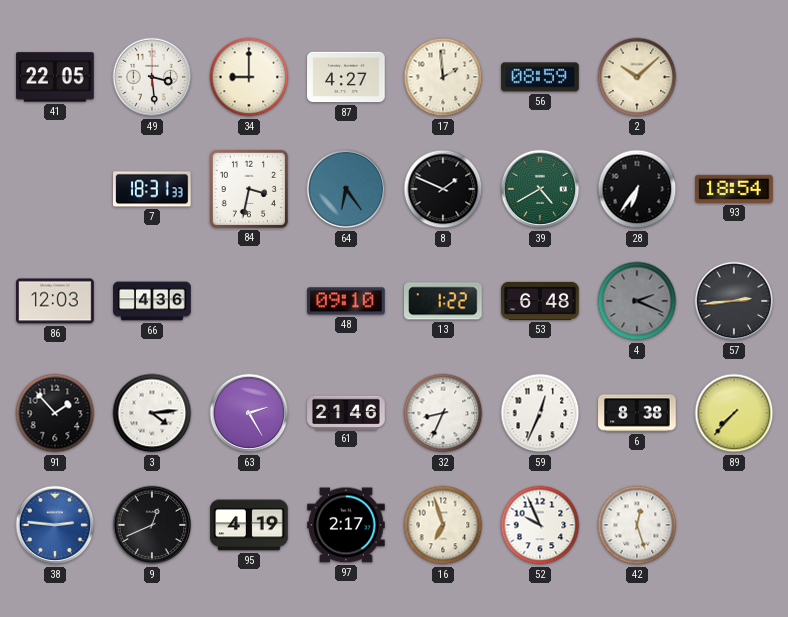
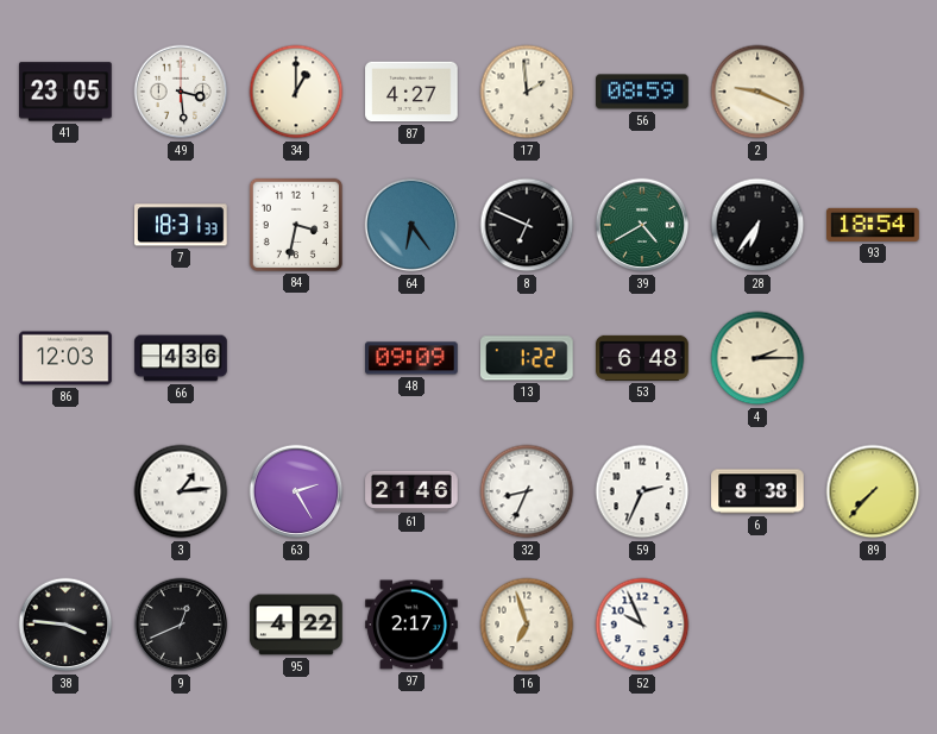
41: 22:05 -> 23:05 (65, 92)
34: 9:00 -> 1:00 (296, 92)
2: 10:08 -> 9:19 (757, 92)
8: 1:49 -> 6:49 (527, 225)
48: 09:10 -> 09:09 (411, 358)
4: 2:19 -> 2:15 (757, 358)
4 dial: grey -> cream (757, 358)
57: 2:44 -> none (734, 301)
91: 1:53 -> none (55, 413)
3: 4:14 -> 1:14 (181, 491)
59: 12:34 -> 2:34 (642, 491)
38: 2:46 -> 3:46 (65, 625)
38 dial: blue -> black (65, 625)
95: 4:19 -> 4:22 (296, 625)
42: 12:27 -> none (637, 525)
